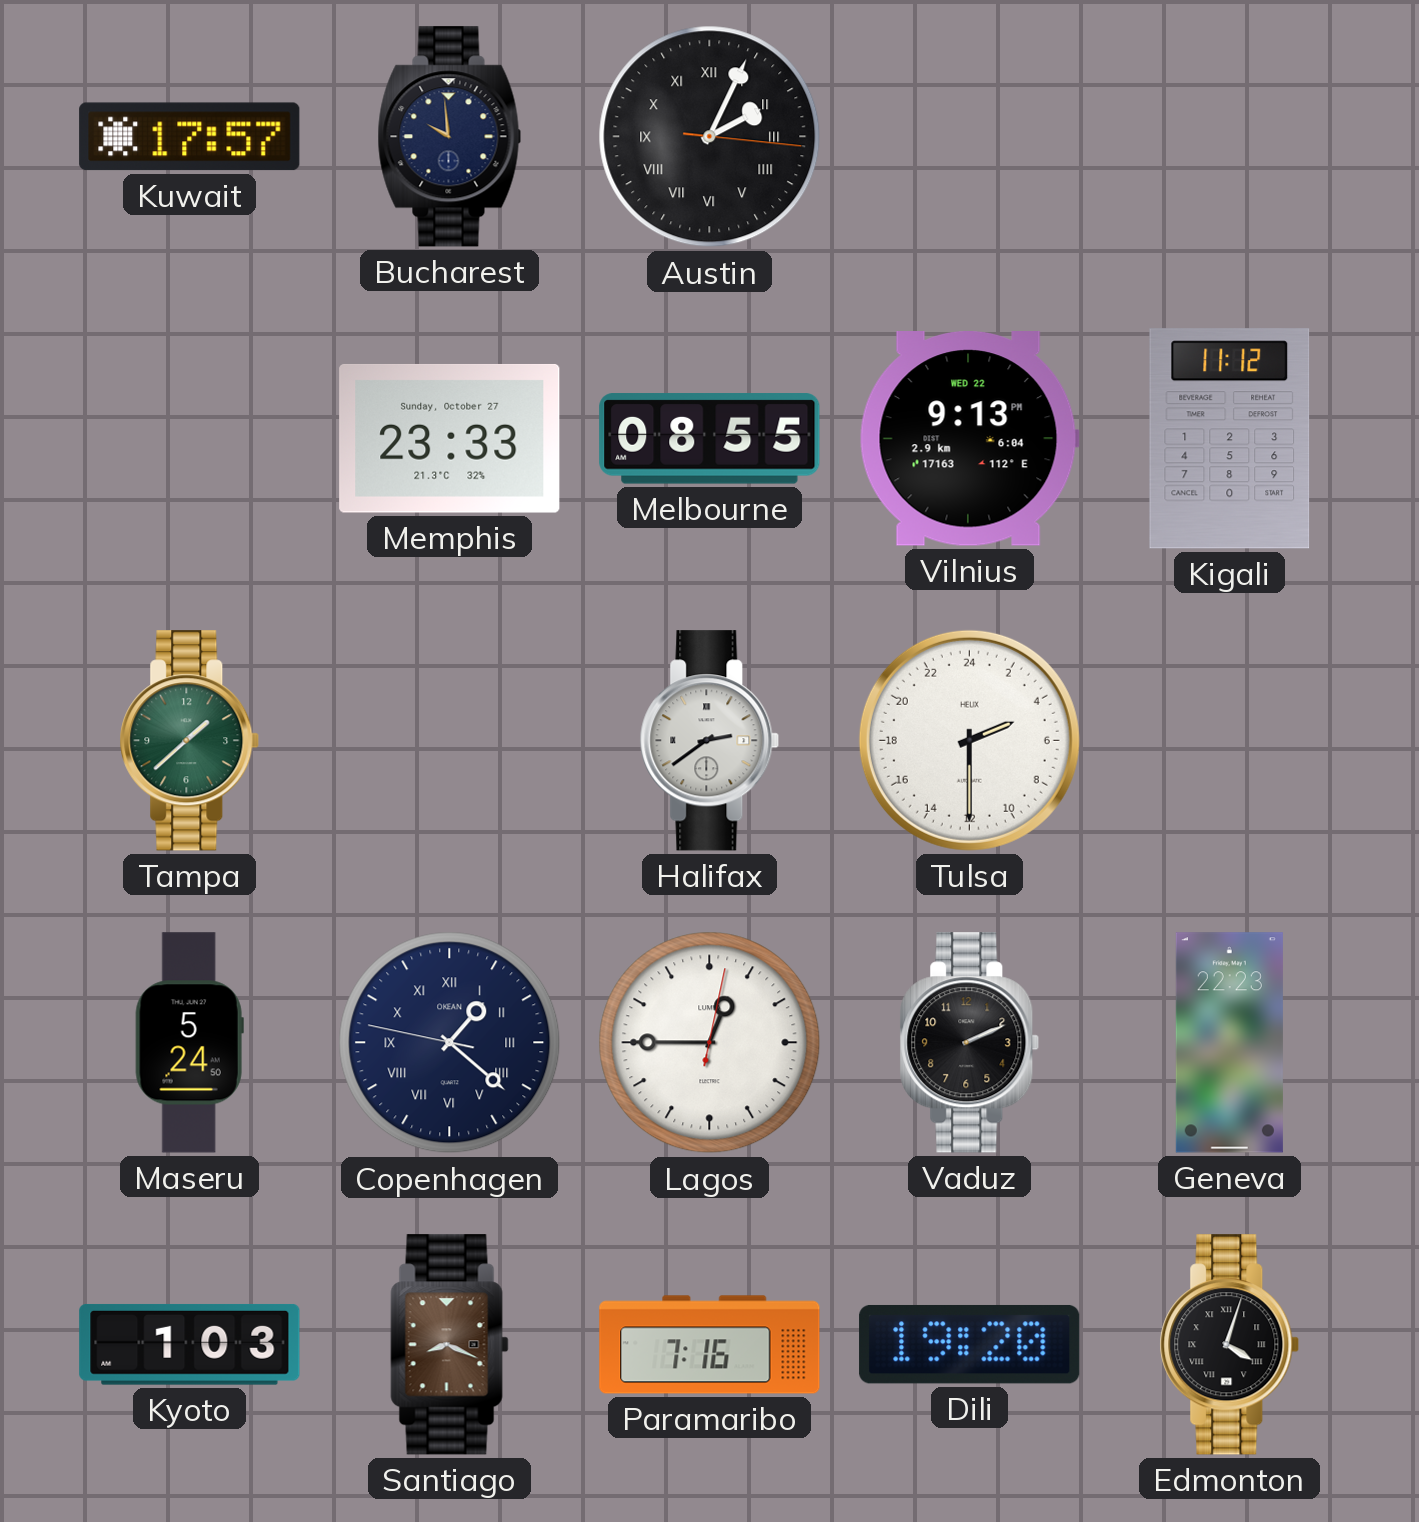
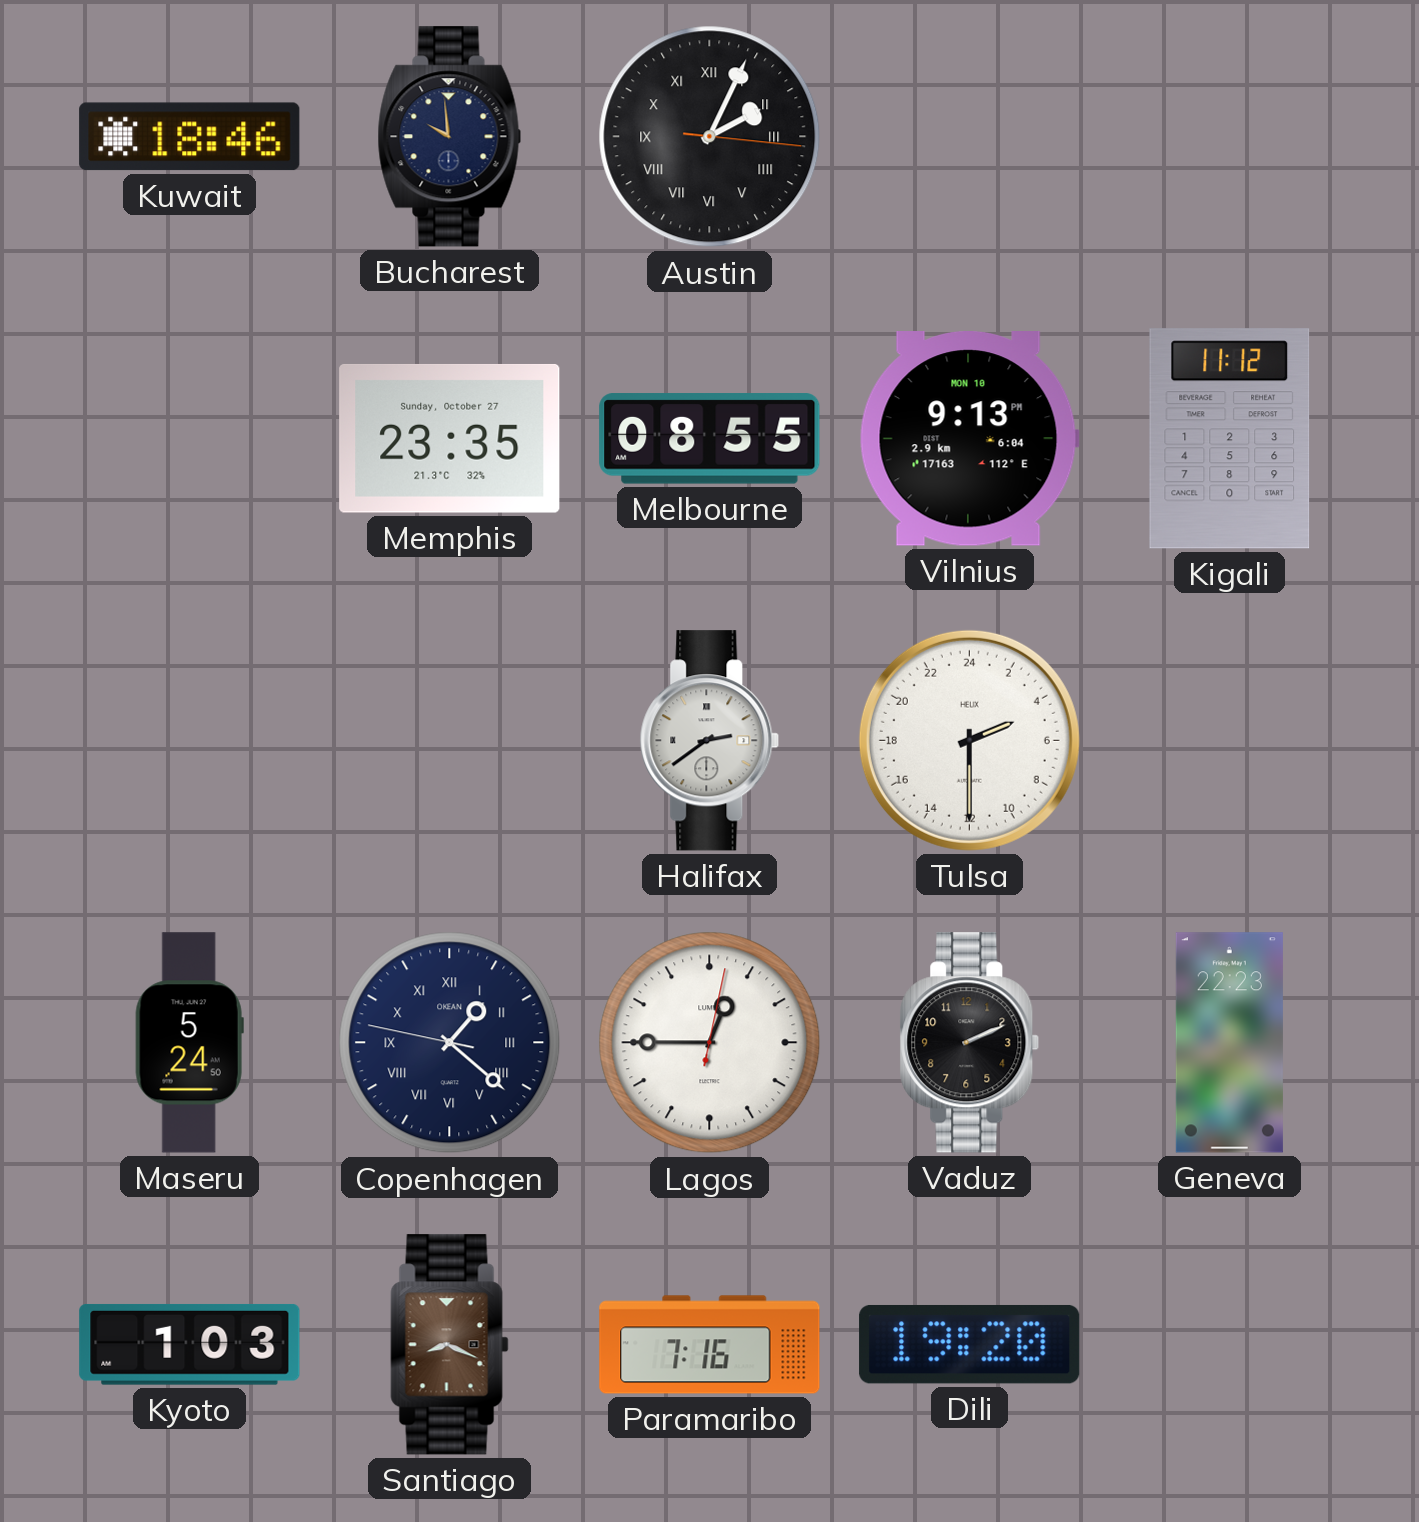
Kuwait: 17:57 -> 18:46 (190, 137)
Memphis: 23:33 -> 23:35 (450, 438)
Vilnius date: WED 22 -> MON 10 (969, 439)
Tampa: 1:38 -> none (190, 741)
Edmonton: 4:03 -> none (1230, 1345)
